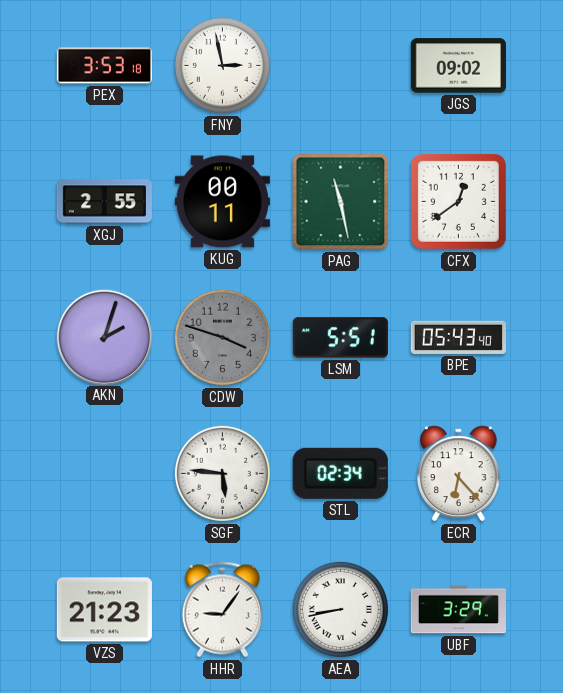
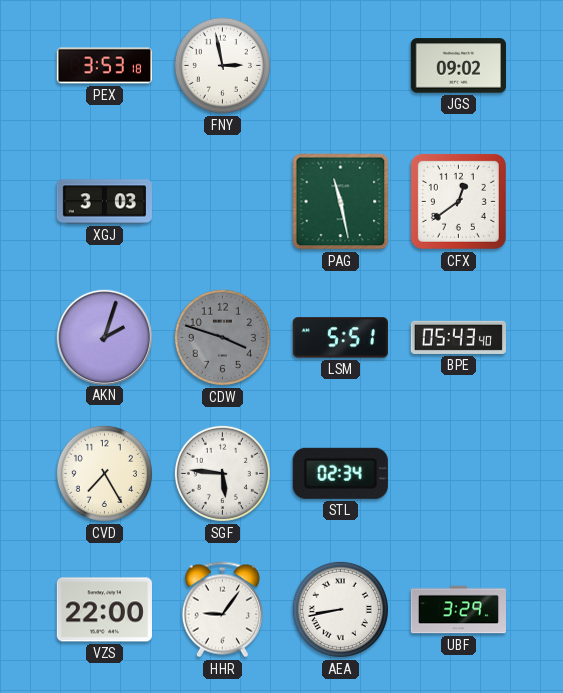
XGJ: 2:55 -> 3:03 (104, 202)
KUG: 00:11 -> none (222, 202)
CVD: none -> 7:25 (104, 473)
ECR: 6:23 -> none (459, 474)
VZS: 21:23 -> 22:00 (104, 610)
